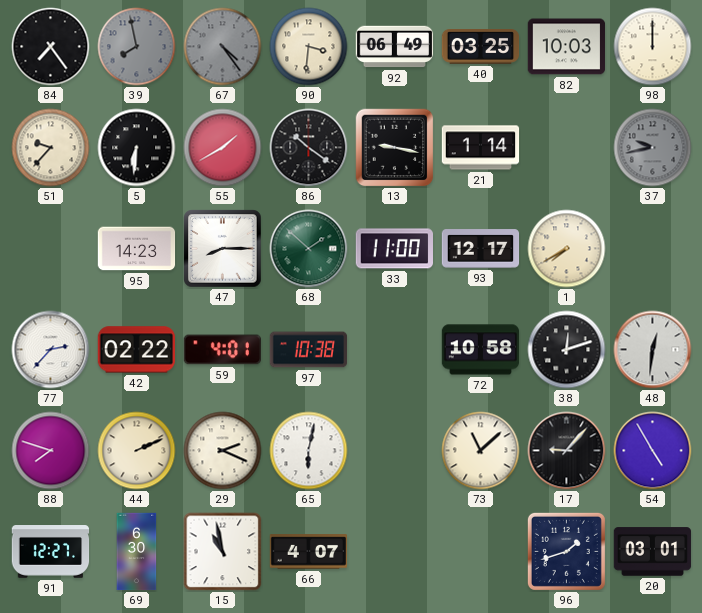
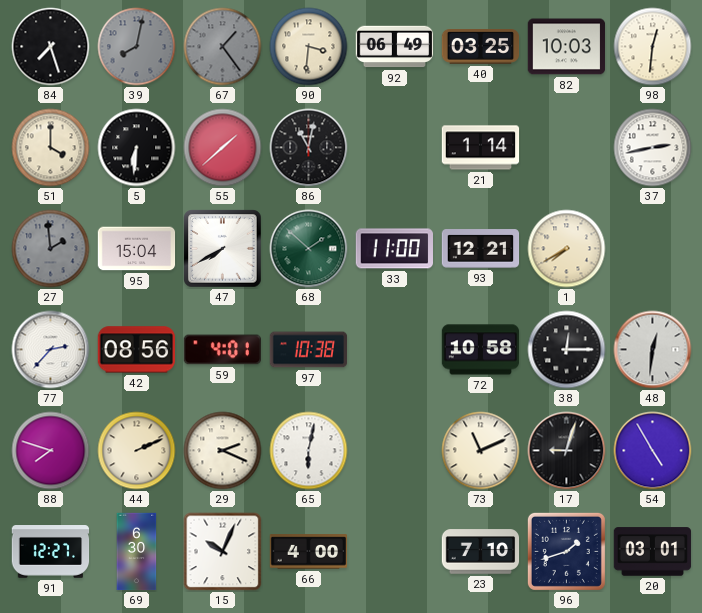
84: 7:24 -> 7:27 (51, 47)
39: 7:58 -> 8:02 (137, 47)
67: 4:24 -> 1:24 (223, 47)
98: 12:00 -> 12:31 (653, 47)
51: 9:37 -> 4:00 (51, 148)
55: 1:40 -> 1:38 (223, 148)
86: 10:21 -> 11:02 (309, 148)
13: 9:17 -> none (395, 148)
37: 9:43 -> 2:43 (653, 148)
37 dial: grey -> white (653, 148)
27: none -> 1:59 (51, 249)
95: 14:23 -> 15:04 (137, 249)
47: 8:15 -> 7:40 (223, 249)
93: 12:17 -> 12:21 (481, 249)
42: 02:22 -> 08:56 (136, 350)
38: 12:12 -> 12:15 (567, 350)
73: 11:08 -> 11:11 (481, 451)
17: 9:07 -> 9:03 (567, 451)
15: 10:58 -> 10:04 (223, 552)
66: 4:07 -> 4:00 (309, 552)
23: none -> 7:10 (481, 552)
